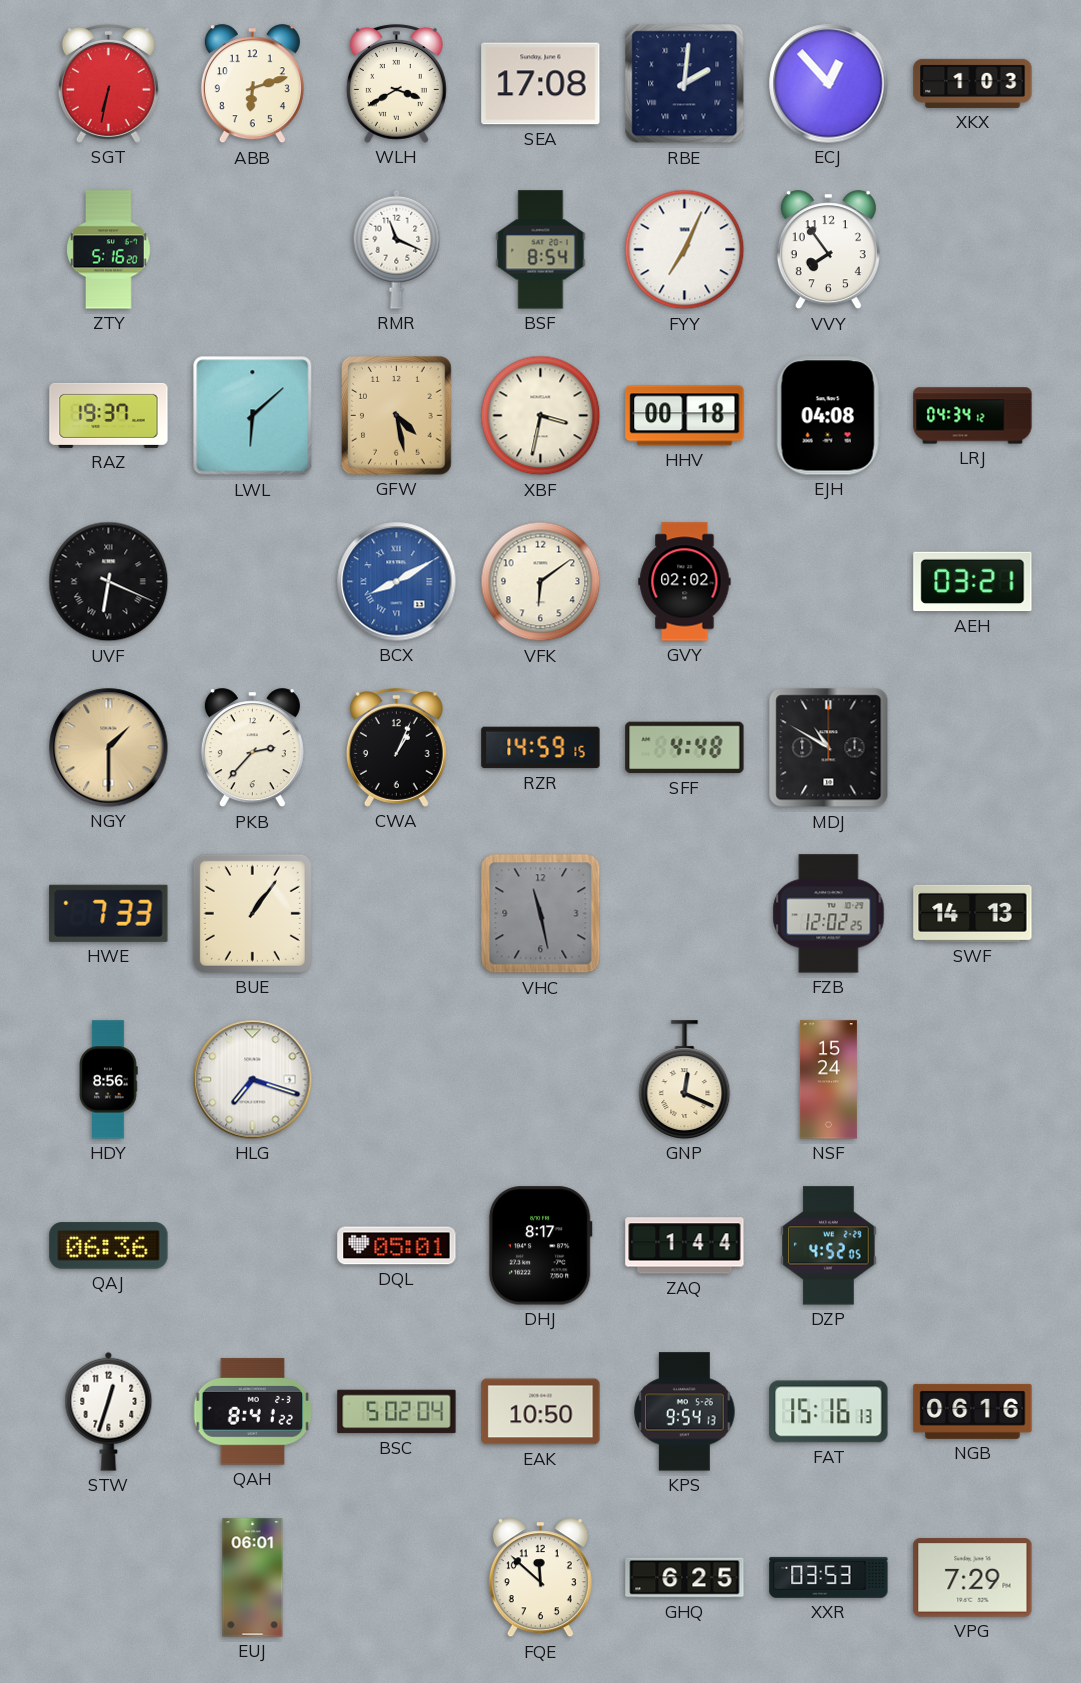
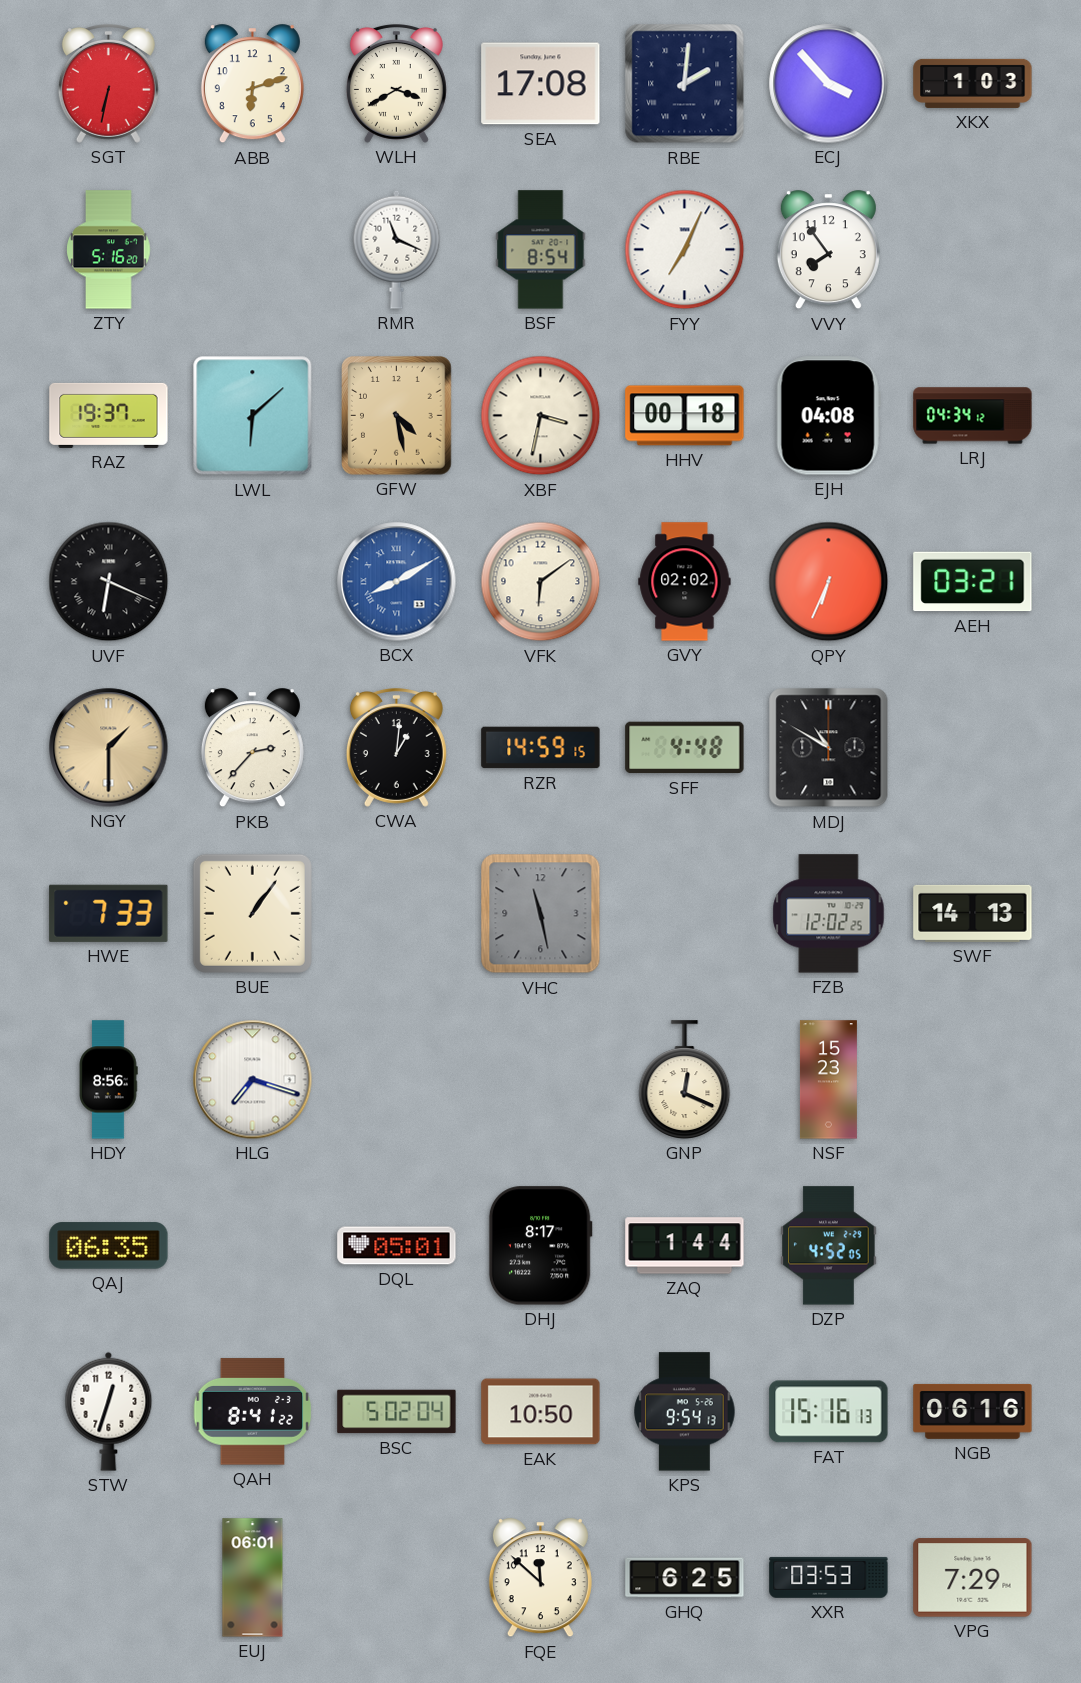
ECJ: 12:53 -> 3:53 (829, 84)
QPY: none -> 6:34 (829, 582)
CWA: 1:04 -> 1:01 (396, 748)
NSF: 15:24 -> 15:23 (828, 1080)
QAJ: 06:36 -> 06:35 (109, 1246)
